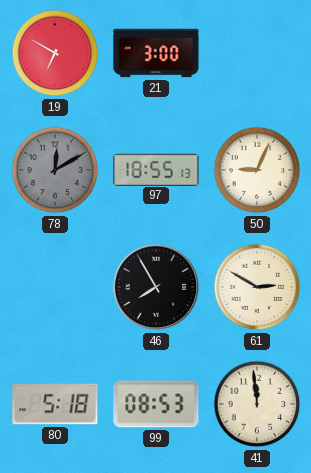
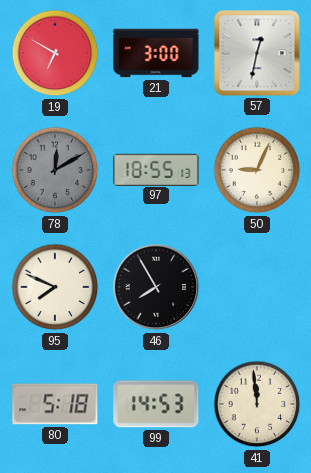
57: none -> 12:32 (257, 53)
95: none -> 7:49 (55, 287)
61: 2:50 -> none (257, 287)
99: 08:53 -> 14:53 (156, 404)
